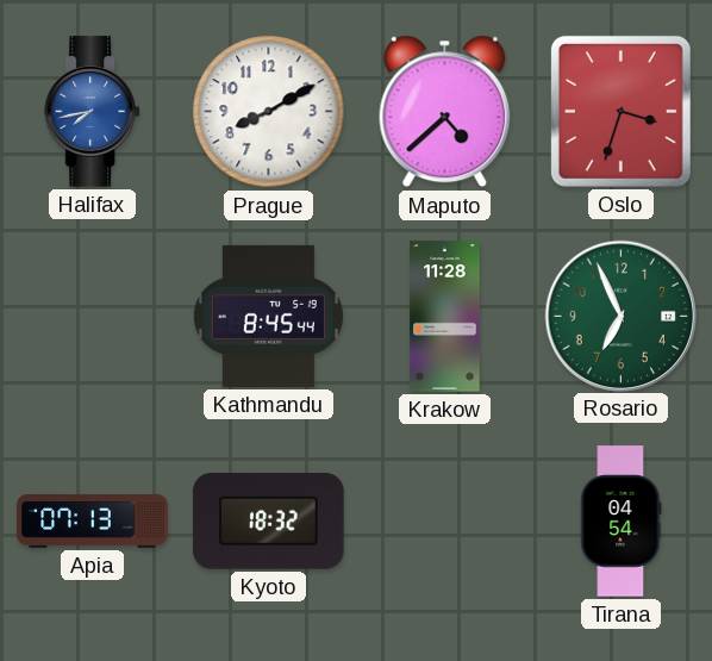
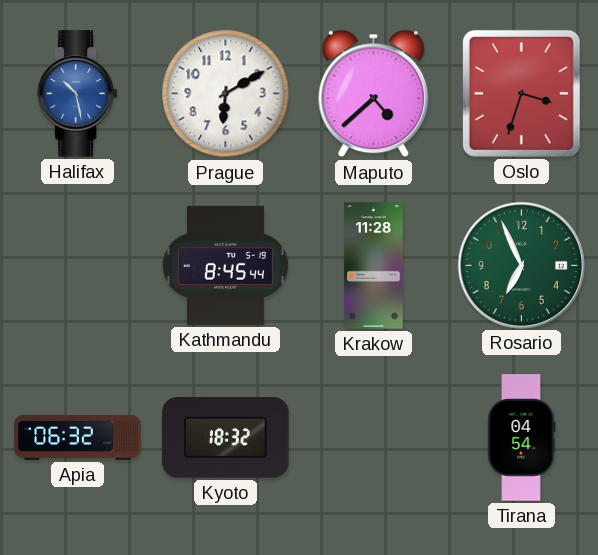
Halifax: 7:43 -> 10:28 (77, 94)
Prague: 8:10 -> 6:10 (226, 94)
Apia: 07:13 -> 06:32 (78, 437)
